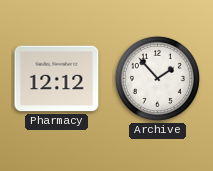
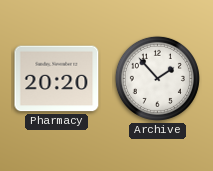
Pharmacy: 12:12 -> 20:20 (57, 79)
